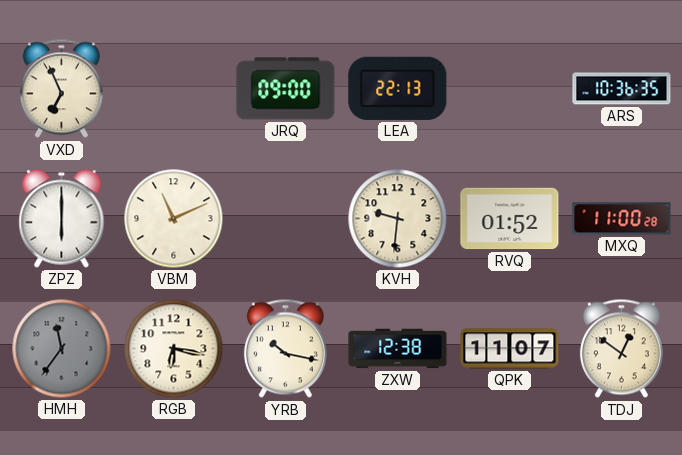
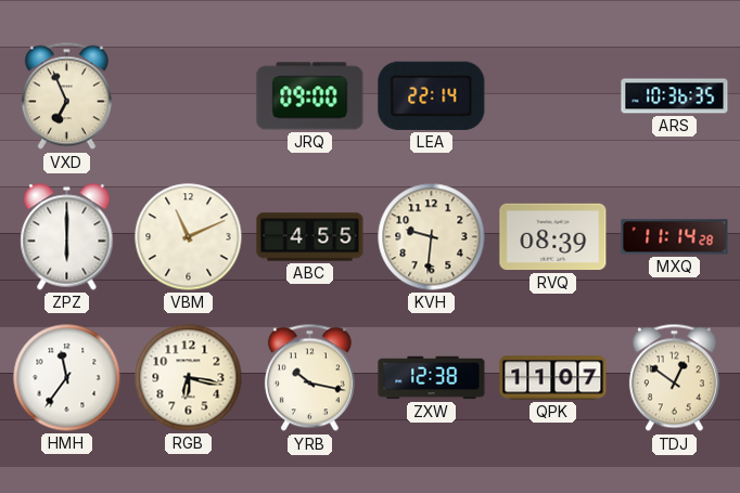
LEA: 22:13 -> 22:14 (432, 95)
ABC: none -> 4:55 (310, 237)
RVQ: 01:52 -> 08:39 (553, 237)
MXQ: 11:00 -> 11:14 (675, 237)
HMH dial: grey -> white (67, 378)
